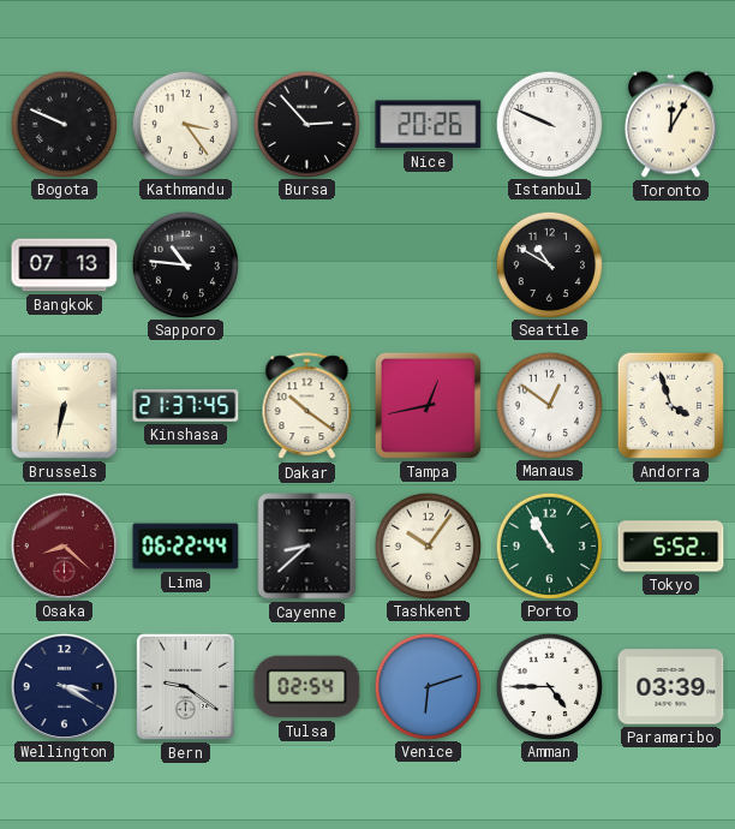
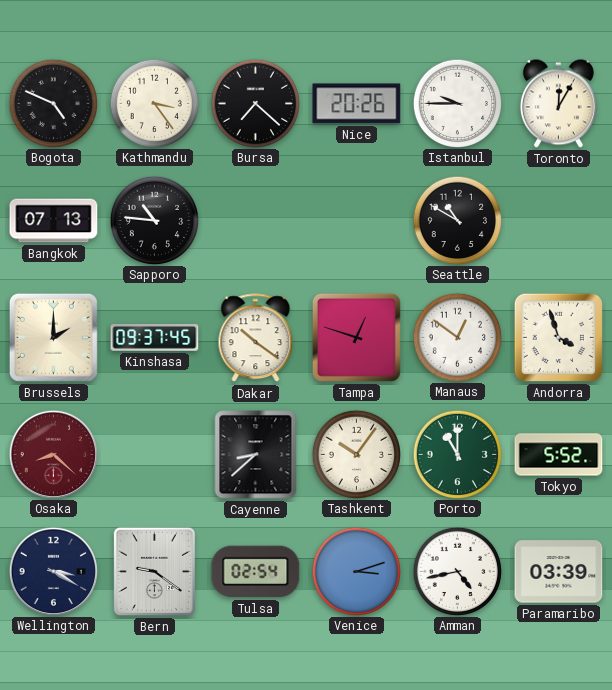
Bogota: 9:49 -> 4:49 (53, 103)
Bursa: 2:53 -> 7:22 (255, 103)
Istanbul: 9:49 -> 9:45 (457, 103)
Brussels: 6:32 -> 2:00 (53, 337)
Kinshasa: 21:37 -> 09:37 (155, 338)
Tampa: 12:43 -> 12:48 (356, 337)
Lima: 06:22 -> none (186, 547)
Porto: 10:55 -> 11:00 (457, 454)
Venice: 6:12 -> 3:12 (356, 571)
Amman: 4:45 -> 4:43 (457, 571)
